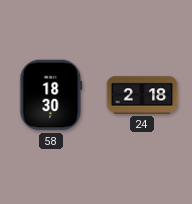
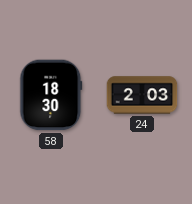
24: 2:18 -> 2:03 (142, 95)
